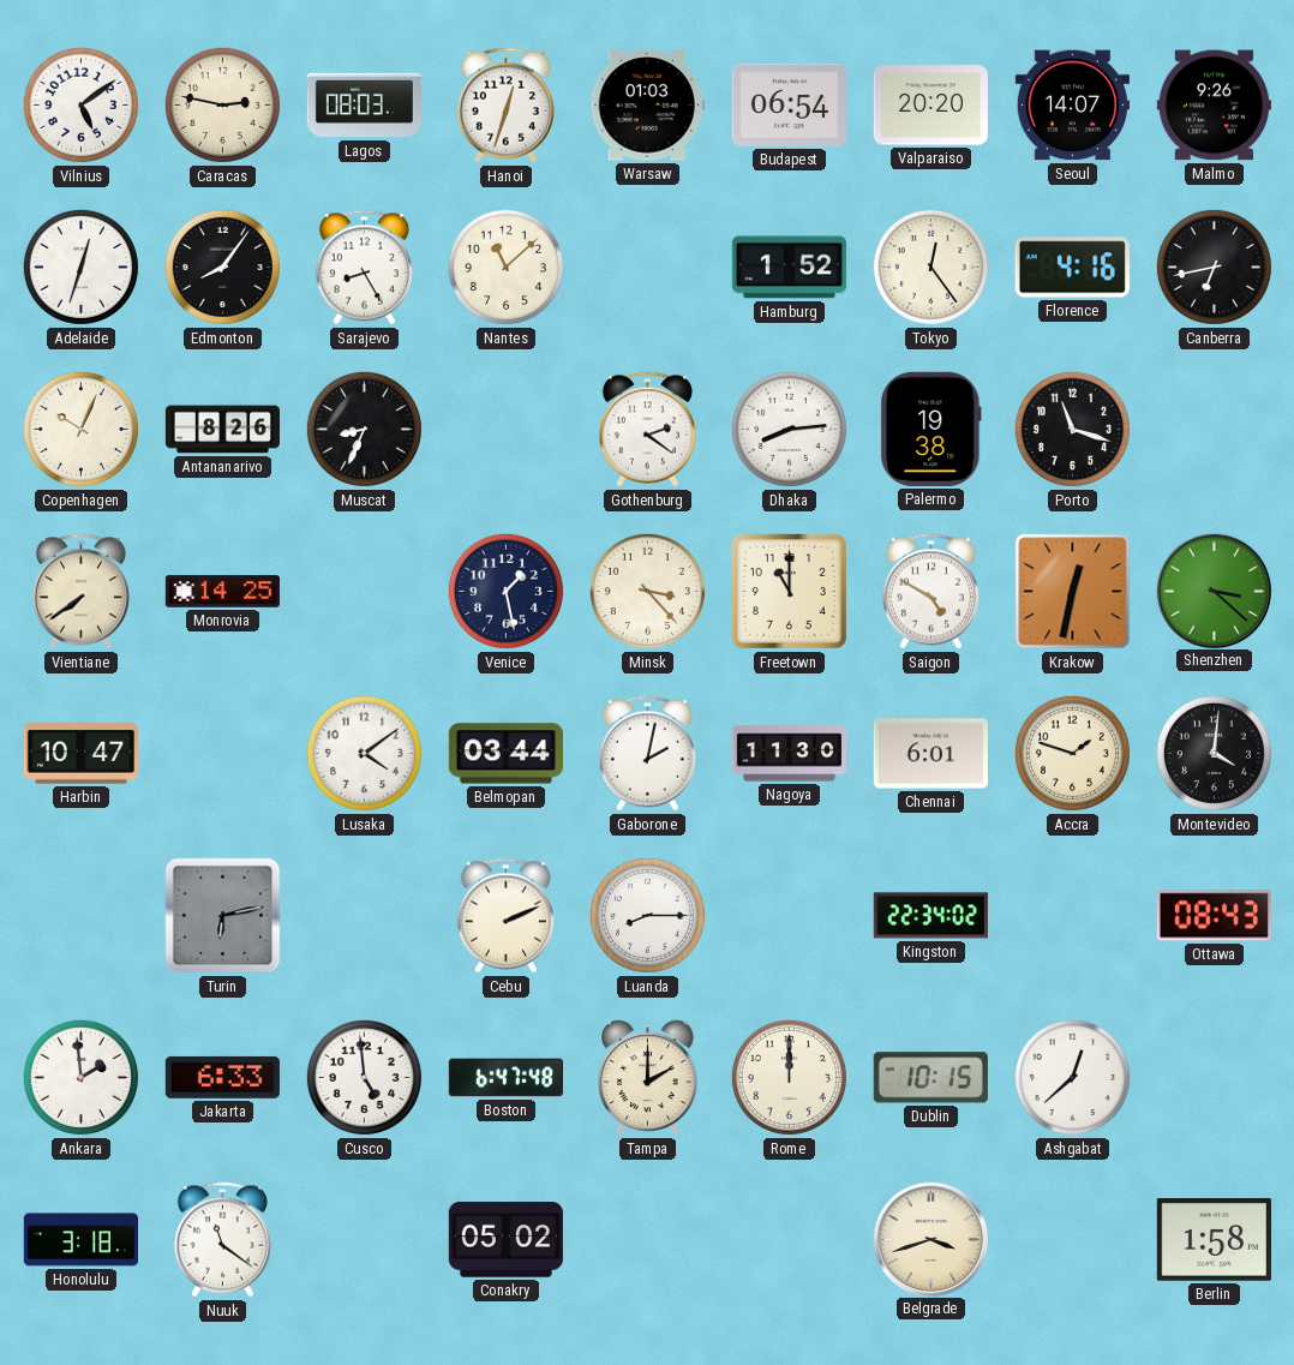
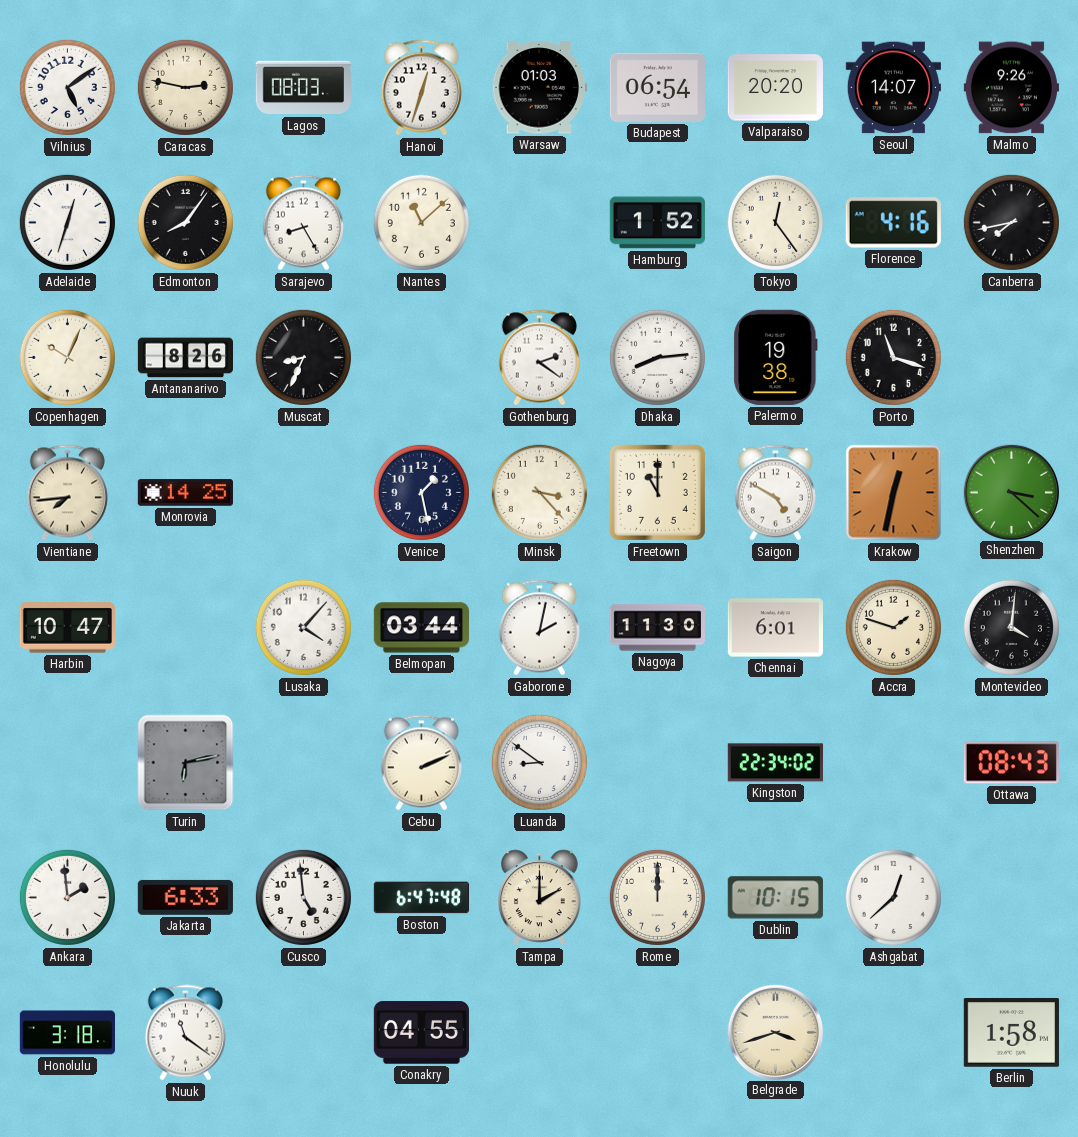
Canberra: 6:43 -> 7:43 (1011, 222)
Vientiane: 7:39 -> 7:44 (67, 493)
Lusaka: 4:09 -> 4:07 (303, 627)
Luanda: 8:15 -> 8:51 (539, 762)
Conakry: 05:02 -> 04:55 (421, 1033)
